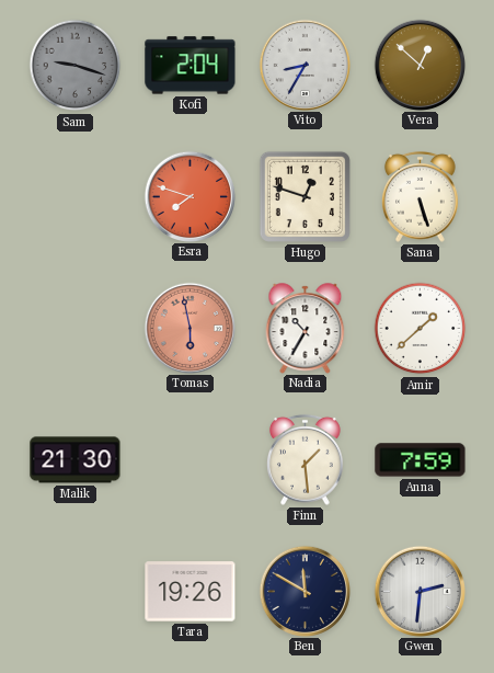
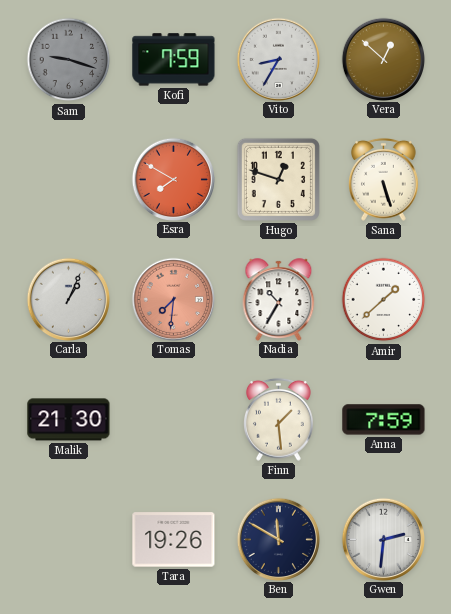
Kofi: 2:04 -> 7:59 (174, 60)
Esra: 7:48 -> 7:50 (173, 179)
Carla: none -> 1:04 (68, 299)
Tomas: 5:58 -> 7:31 (173, 299)
